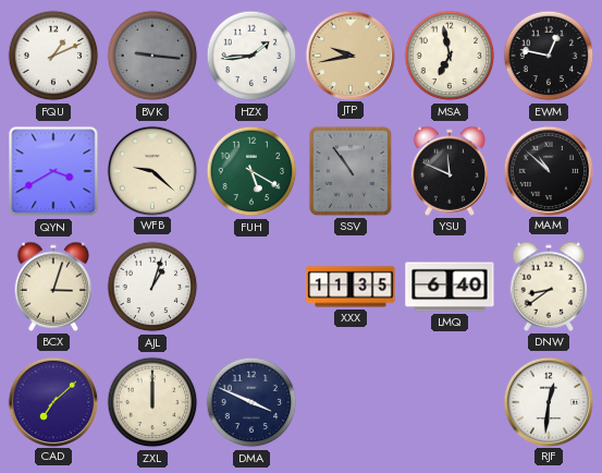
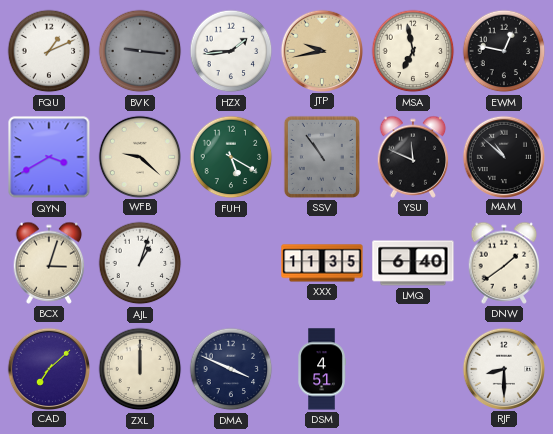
DNW: 8:39 -> 1:39 (504, 263)
DSM: none -> 4:51 (322, 369)
RJF: 12:31 -> 8:30 (503, 368)
